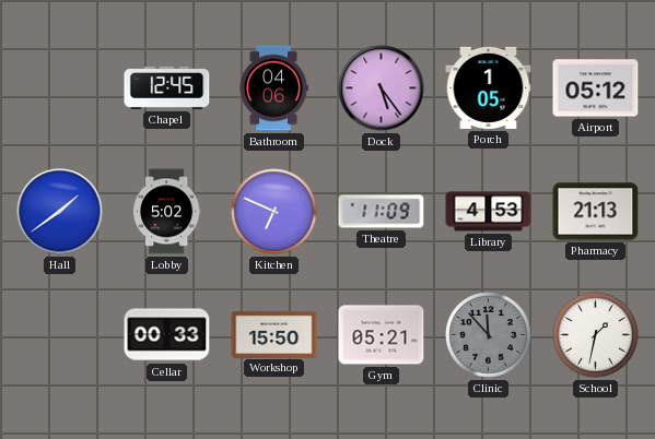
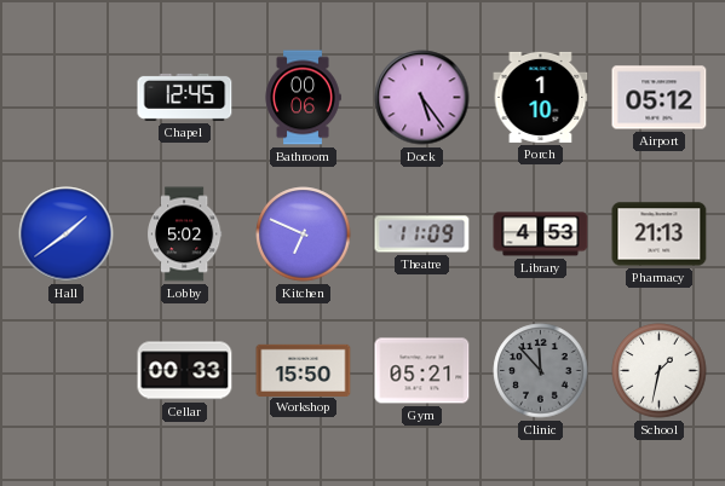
Bathroom: 04:06 -> 00:06 (303, 98)
Porch: 1:05 -> 1:10 (541, 97)
